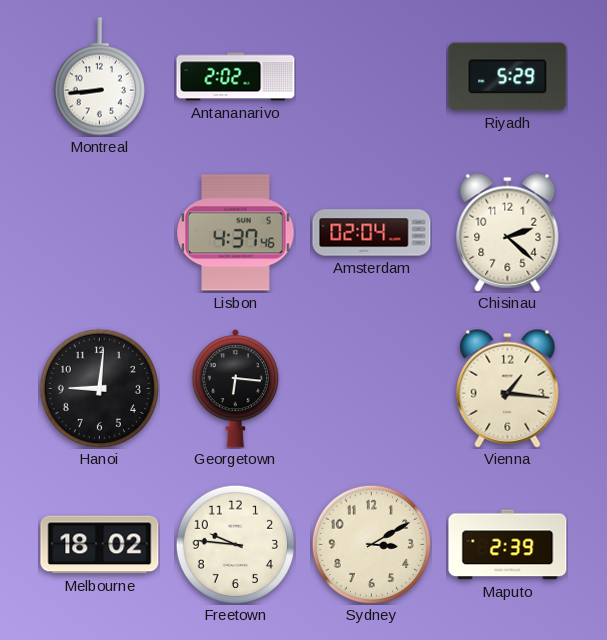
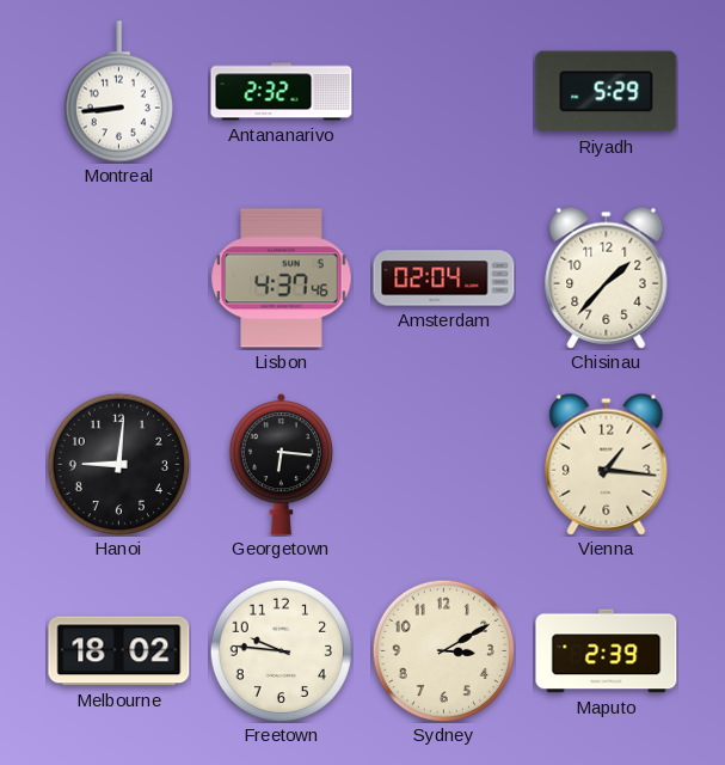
Antananarivo: 2:02 -> 2:32 (282, 92)
Chisinau: 2:22 -> 1:37 (607, 277)
